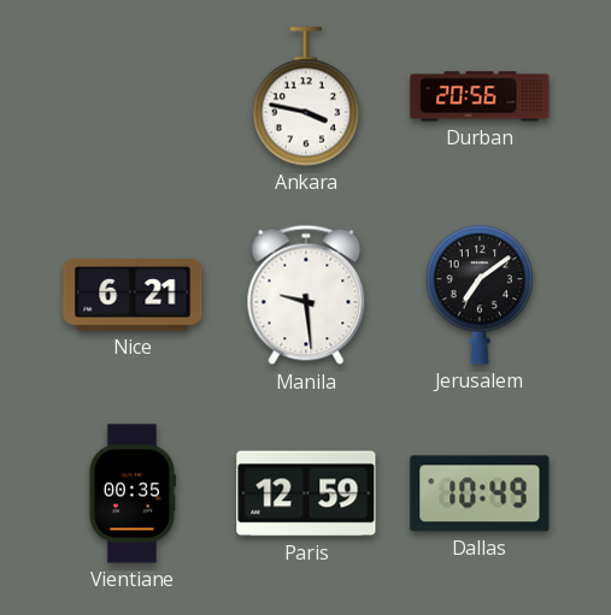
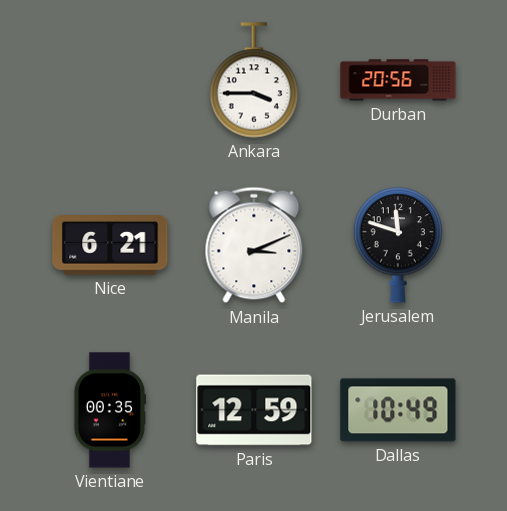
Ankara: 3:47 -> 3:45 (254, 80)
Manila: 9:29 -> 3:11 (254, 245)
Jerusalem: 7:09 -> 11:48 (398, 245)
